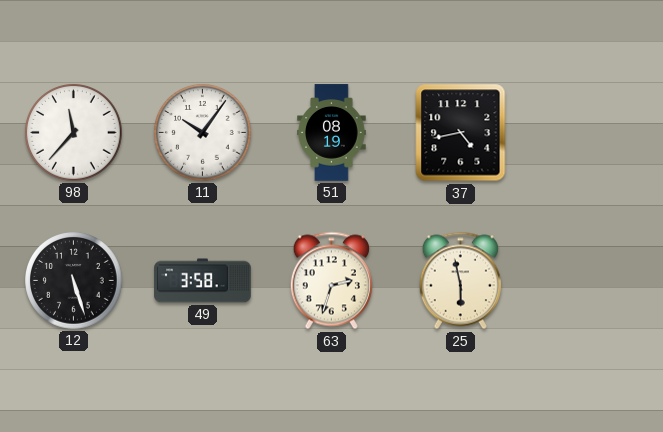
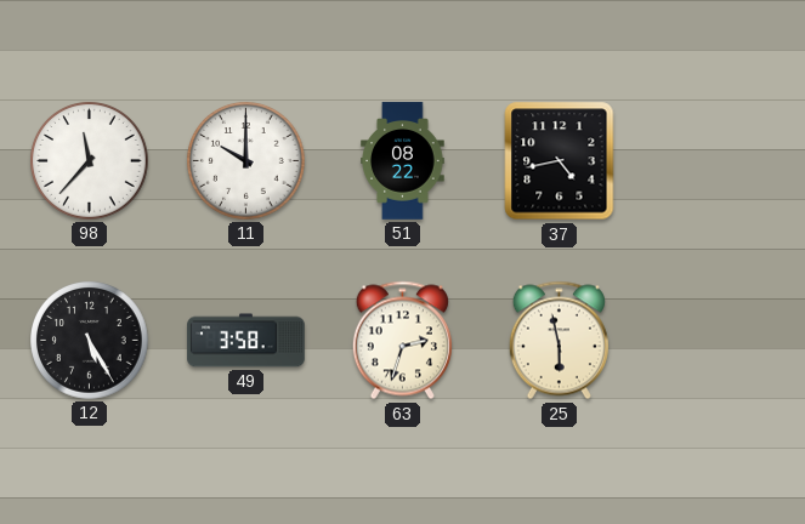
11: 10:06 -> 10:00 (246, 161)
51: 08:19 -> 08:22 (403, 161)
12: 5:27 -> 5:25 (90, 341)
